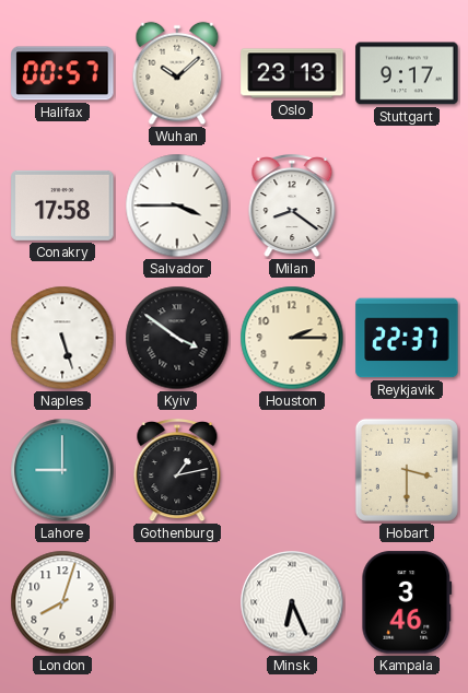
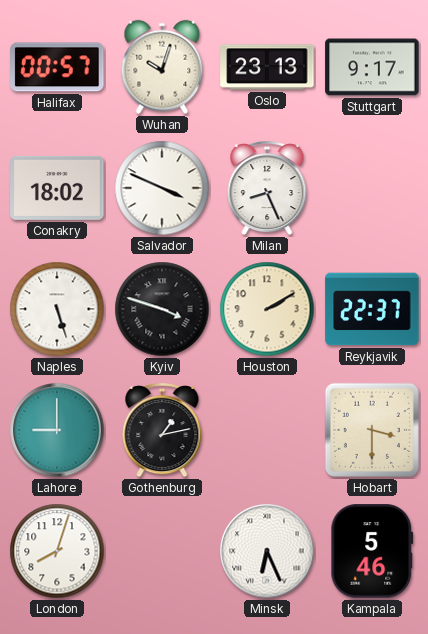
Wuhan: 10:08 -> 10:03 (162, 67)
Conakry: 17:58 -> 18:02 (57, 188)
Salvador: 3:45 -> 3:49 (162, 188)
Milan: 8:21 -> 8:26 (267, 189)
Kyiv: 3:51 -> 3:48 (162, 309)
Houston: 2:15 -> 2:10 (267, 309)
Kampala: 3:46 -> 5:46 (372, 551)
